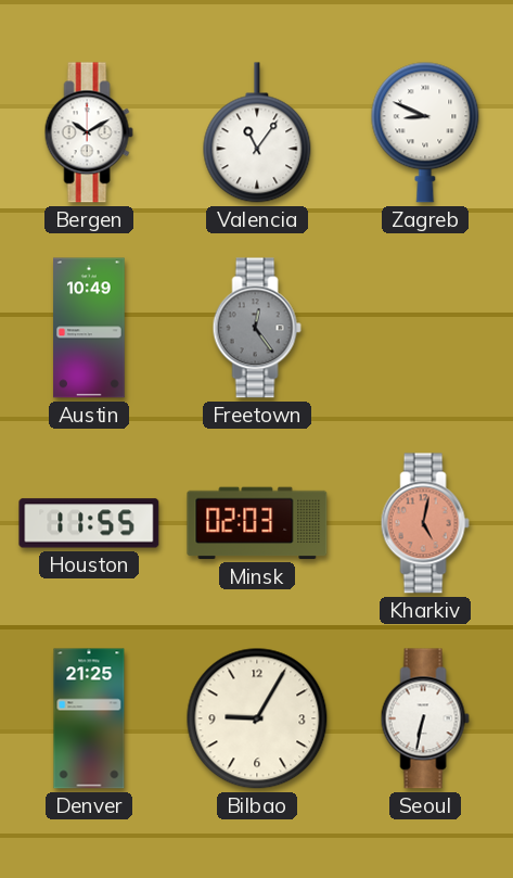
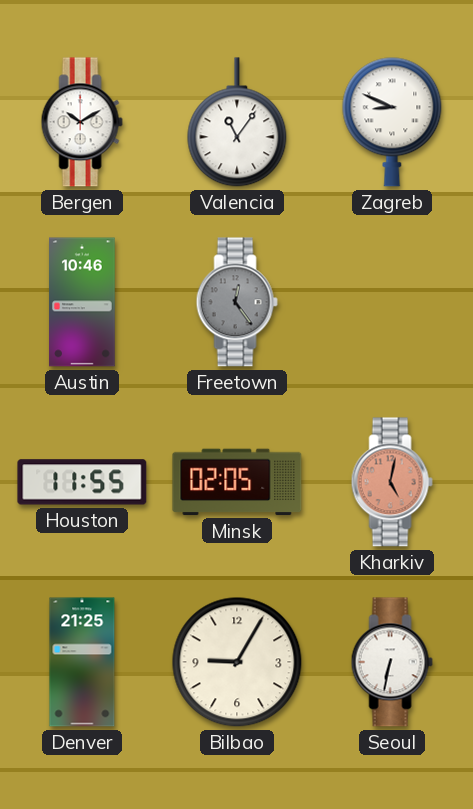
Austin: 10:49 -> 10:46 (82, 302)
Minsk: 02:03 -> 02:05 (237, 482)
